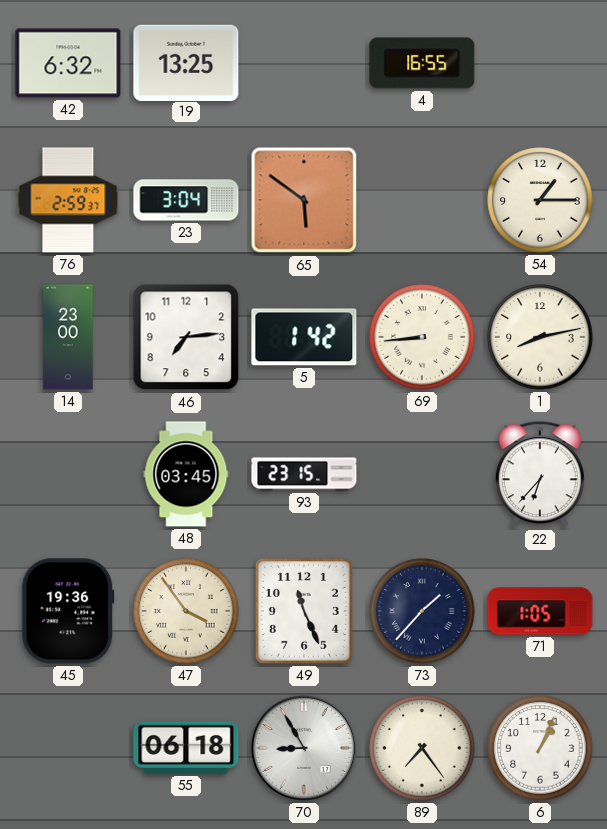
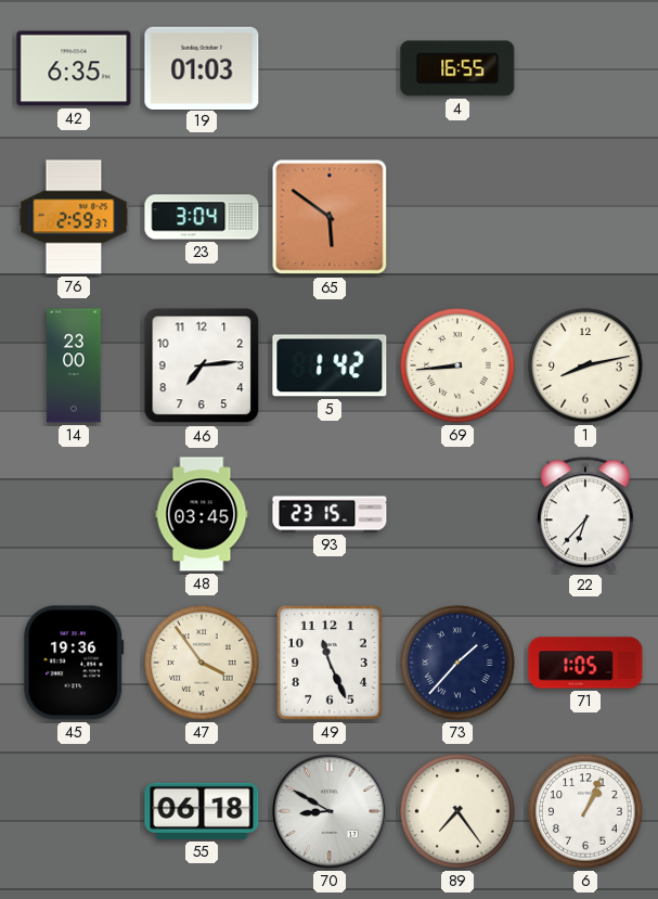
42: 6:32 -> 6:35 (74, 68)
19: 13:25 -> 01:03 (202, 67)
54: 1:15 -> none (540, 200)
70: 8:55 -> 8:50 (330, 811)
